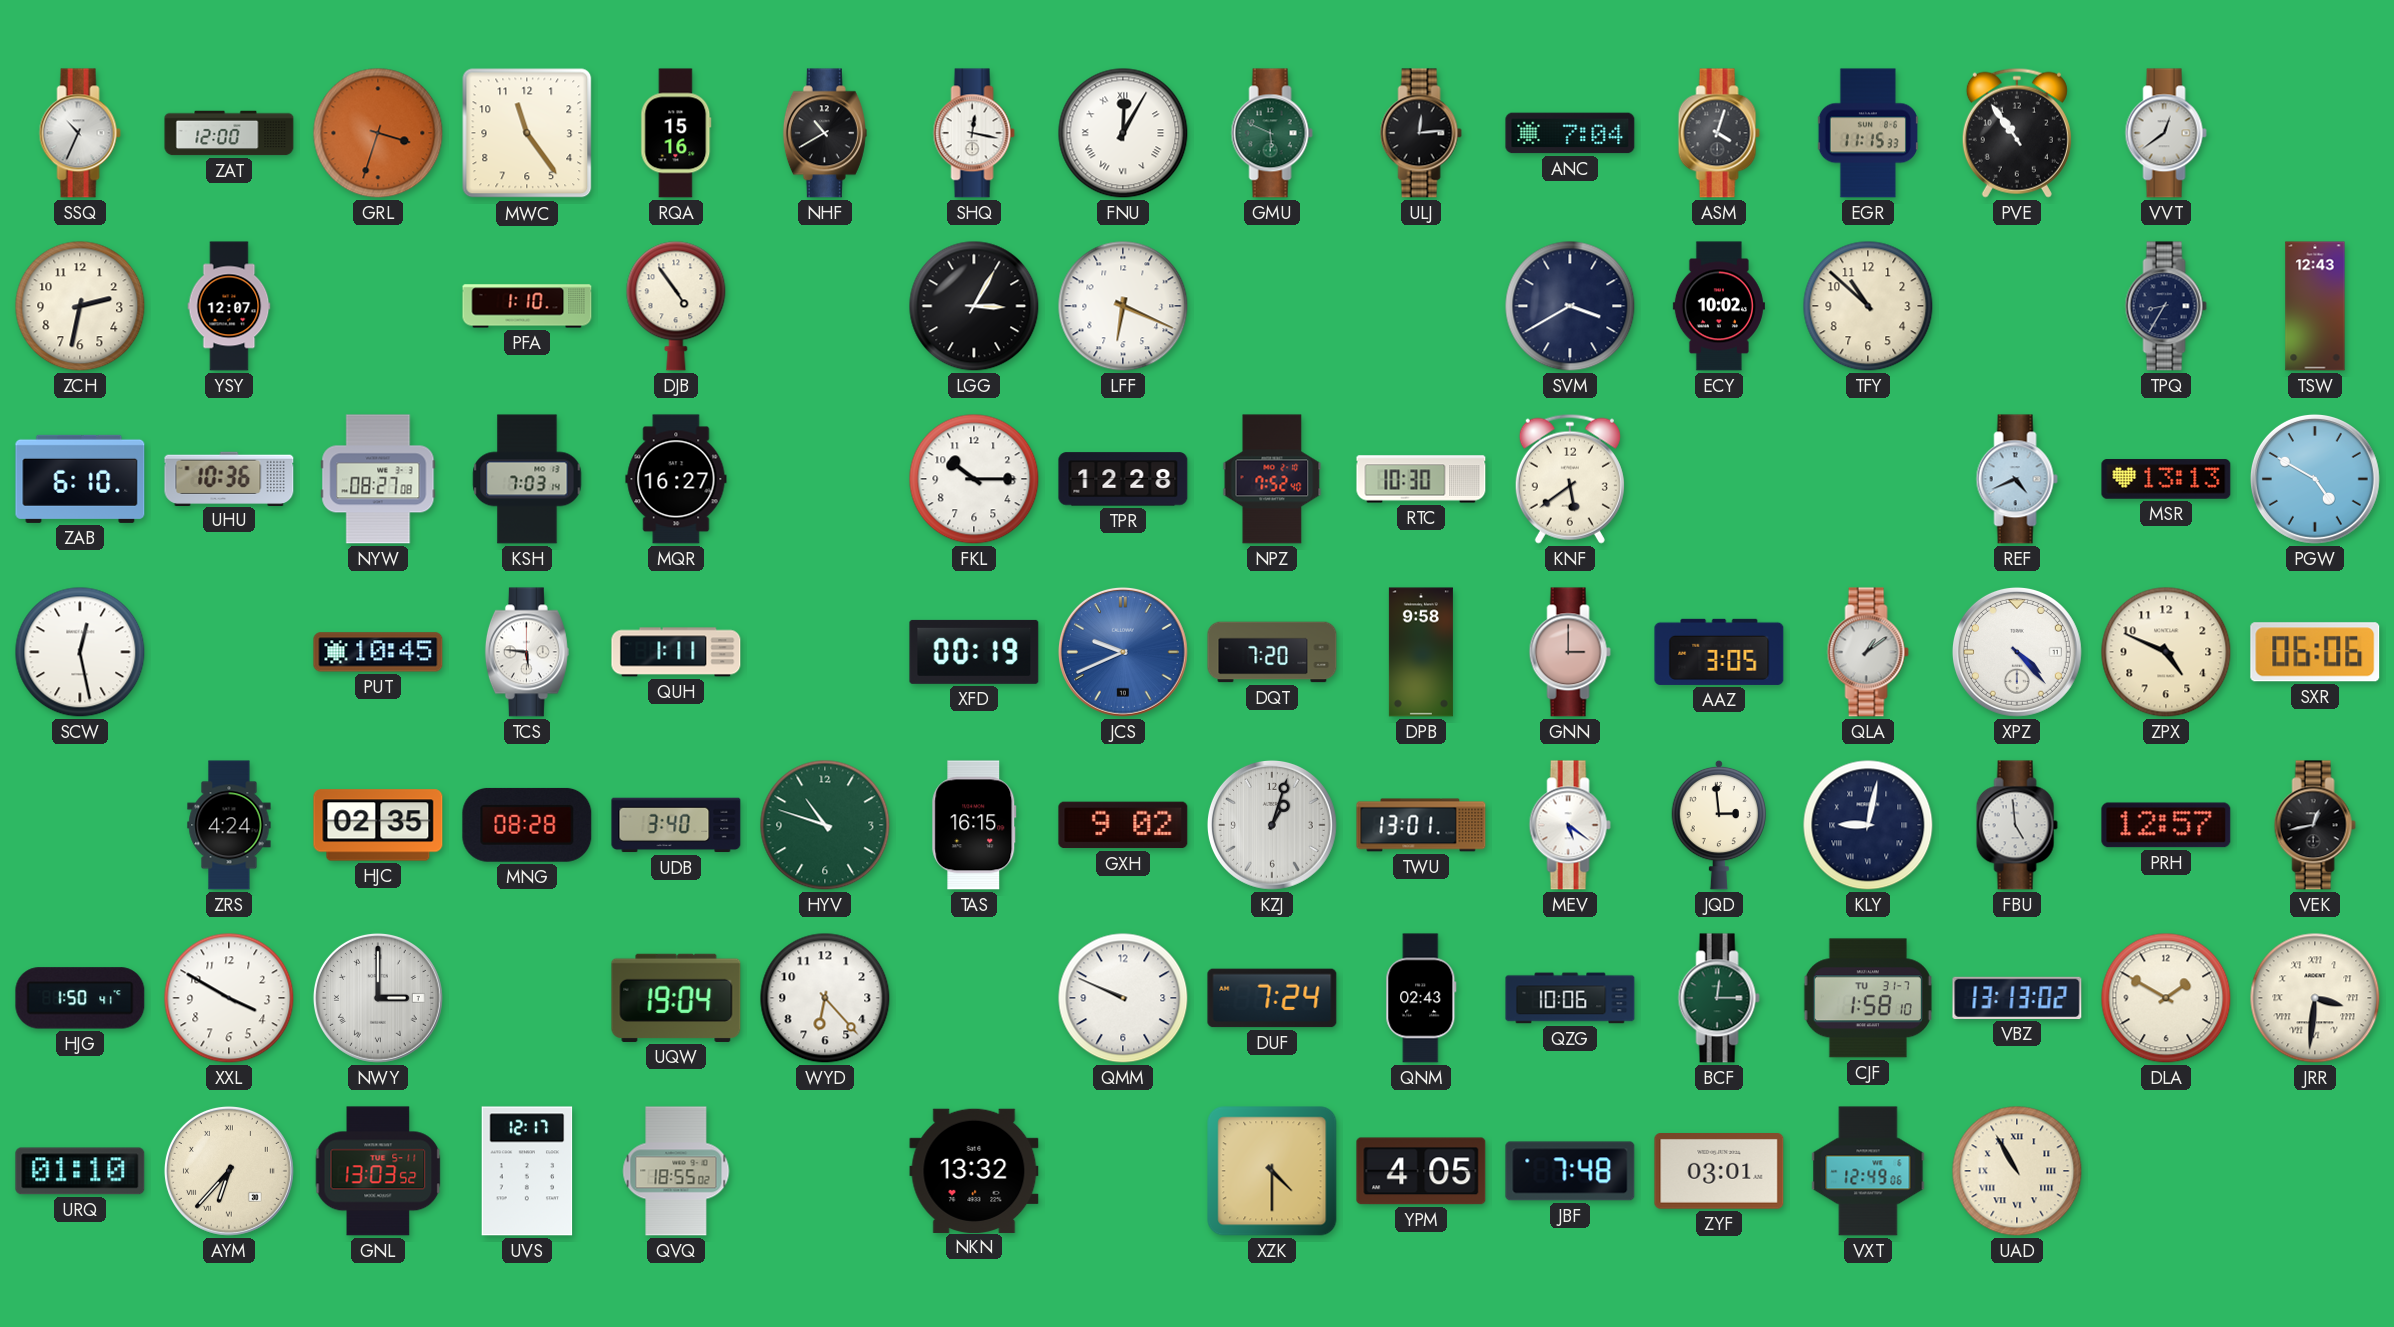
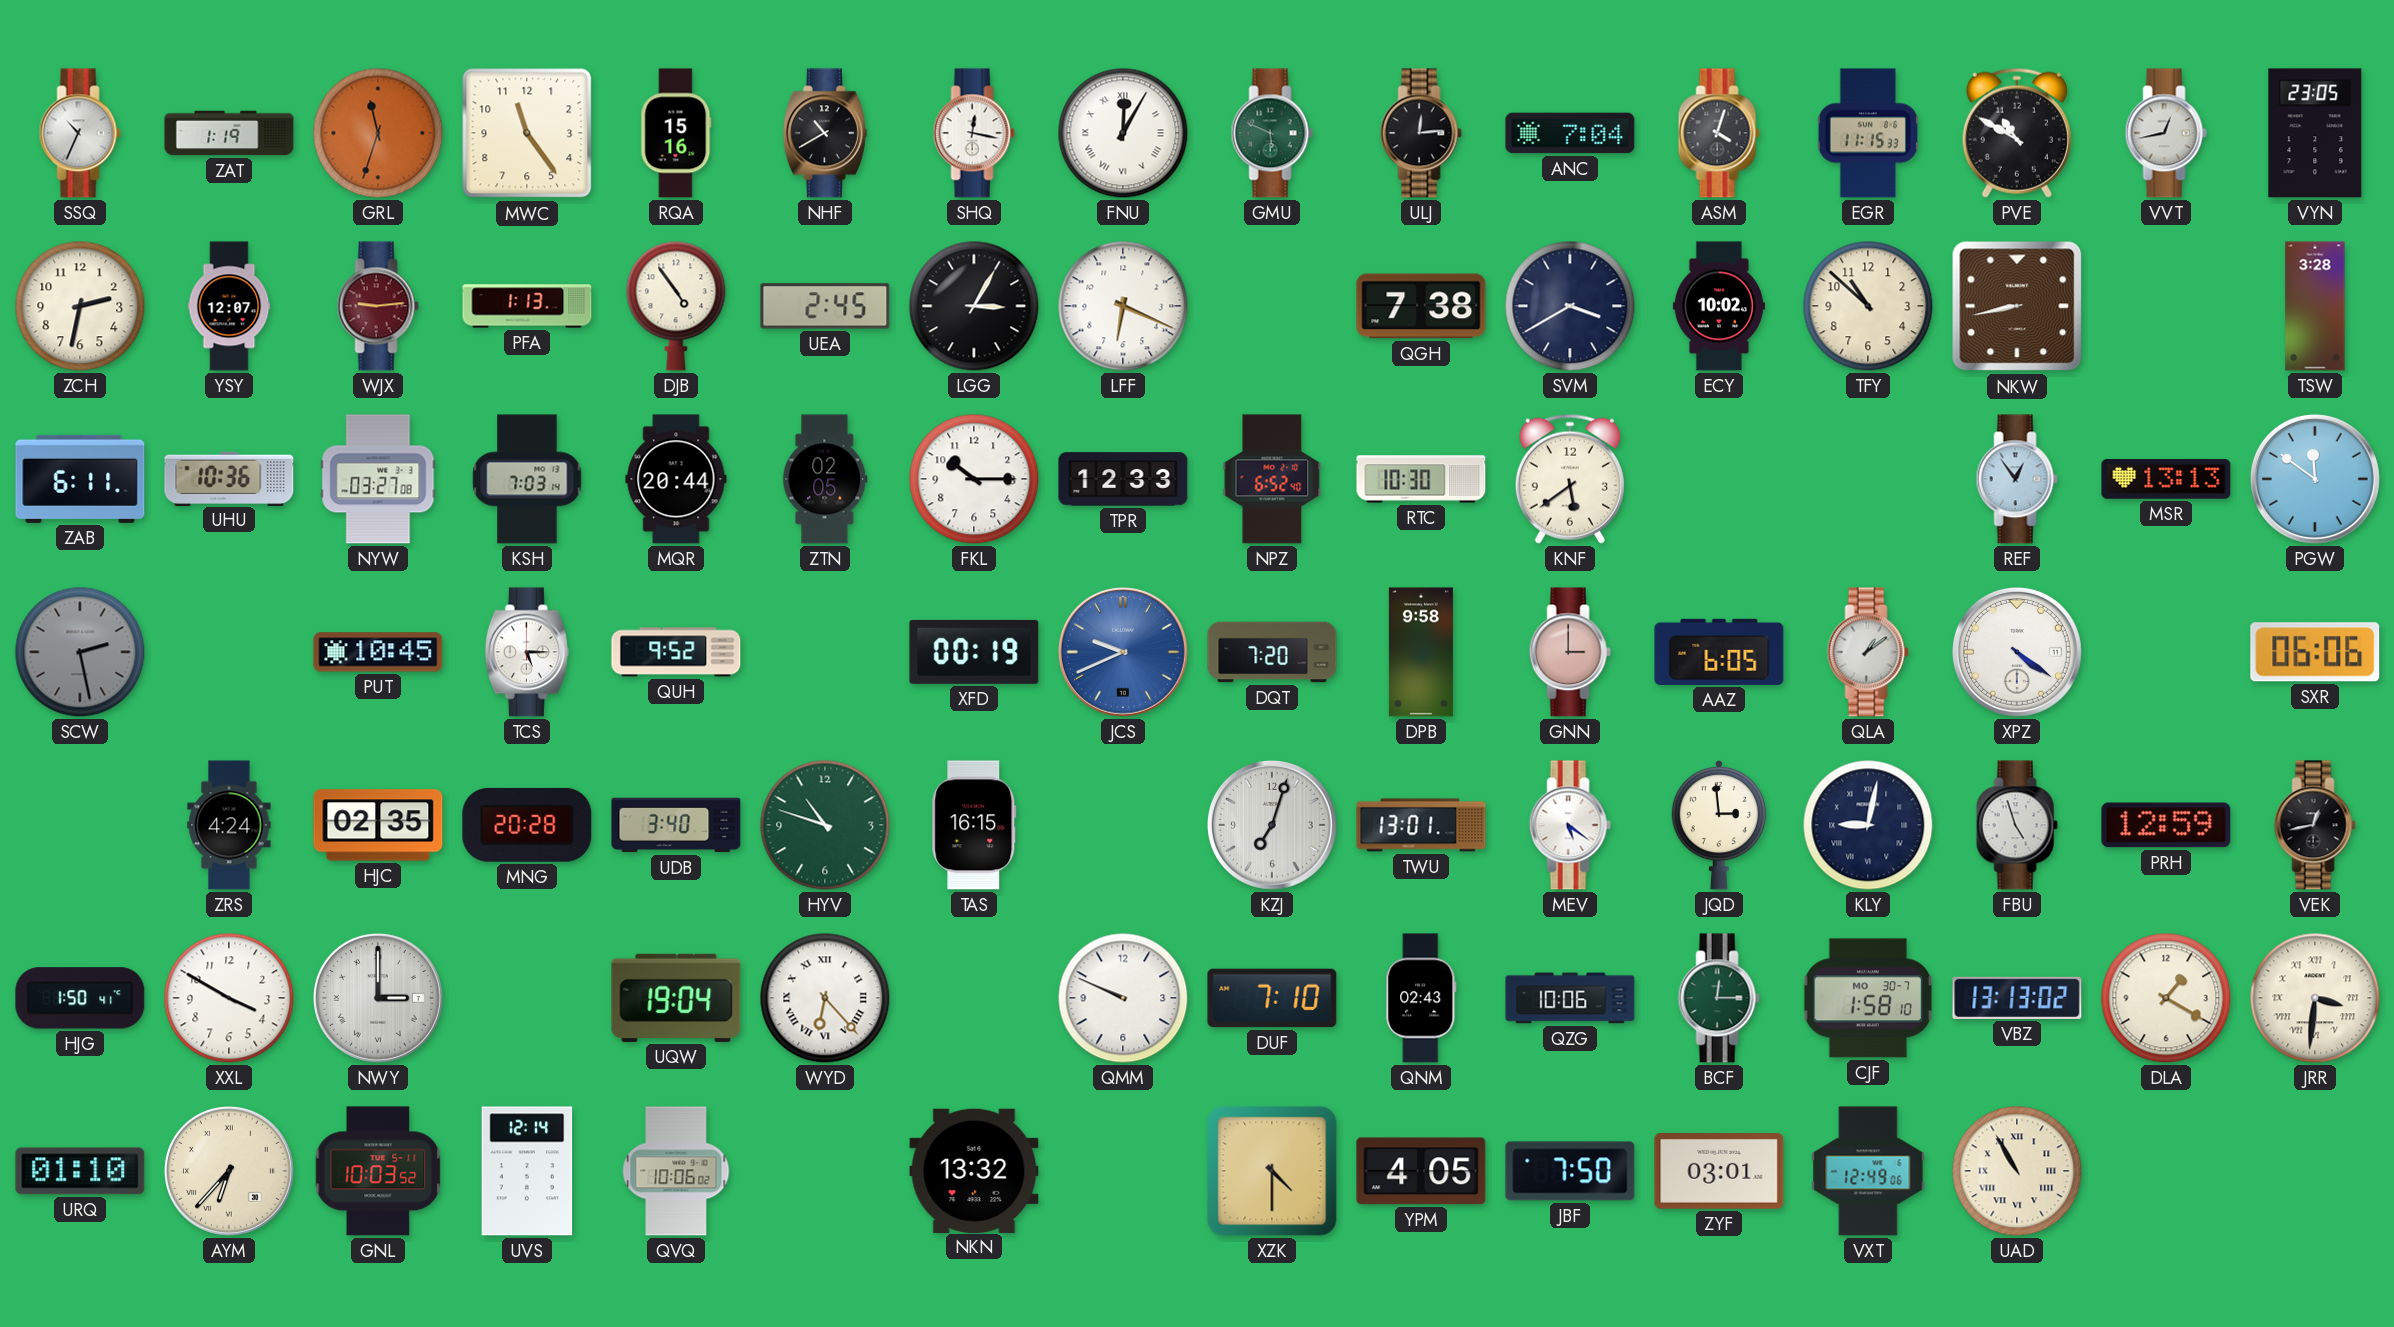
ZAT: 12:00 -> 1:19 (229, 133)
GRL: 3:33 -> 11:33 (378, 133)
PVE: 10:54 -> 10:50 (2017, 133)
VVT: 12:39 -> 12:43 (2166, 133)
VYN: none -> 23:05 (2315, 133)
WJX: none -> 9:14 (378, 306)
PFA: 1:10 -> 1:13 (527, 306)
UEA: none -> 2:45 (825, 306)
QGH: none -> 7:38 (1421, 306)
NKW: none -> 8:43 (2017, 306)
TPQ: 8:35 -> none (2166, 306)
TSW: 12:43 -> 3:28 (2315, 306)
ZAB: 6:10 -> 6:11 (80, 479)
NYW: 08:27 -> 03:27 (378, 479)
MQR: 16:27 -> 20:44 (676, 479)
ZTN: none -> 02:05 (825, 479)
TPR: 12:28 -> 12:33 (1123, 479)
NPZ: 7:52 -> 6:52 (1272, 479)
REF: 4:41 -> 12:54 (2017, 479)
PGW: 4:50 -> 11:51 (2315, 479)
SCW: 12:28 -> 2:28 (80, 652)
SCW dial: white -> grey (80, 652)
TCS: 5:46 -> 5:15 (527, 652)
QUH: 1:11 -> 9:52 (676, 652)
AAZ: 3:05 -> 6:05 (1719, 652)
XPZ: 4:23 -> 4:21 (2017, 652)
ZPX: 4:49 -> none (2166, 652)
MNG: 08:28 -> 20:28 (527, 825)
GXH: 9:02 -> none (1123, 825)
KZJ: 1:03 -> 7:03 (1272, 825)
FBU: 4:59 -> 4:57 (2017, 825)
PRH: 12:57 -> 12:59 (2166, 825)
WYD numerals: Arabic -> Roman (825, 998)
DUF: 7:24 -> 7:10 (1272, 998)
CJF date: TU 31-7 -> MO 30-7 (1868, 998)
DLA: 1:50 -> 1:20 (2166, 998)
GNL: 13:03 -> 10:03 (378, 1171)
UVS: 12:17 -> 12:14 (527, 1171)
QVQ: 18:55 -> 10:06 (676, 1171)
JBF: 7:48 -> 7:50 (1570, 1171)
